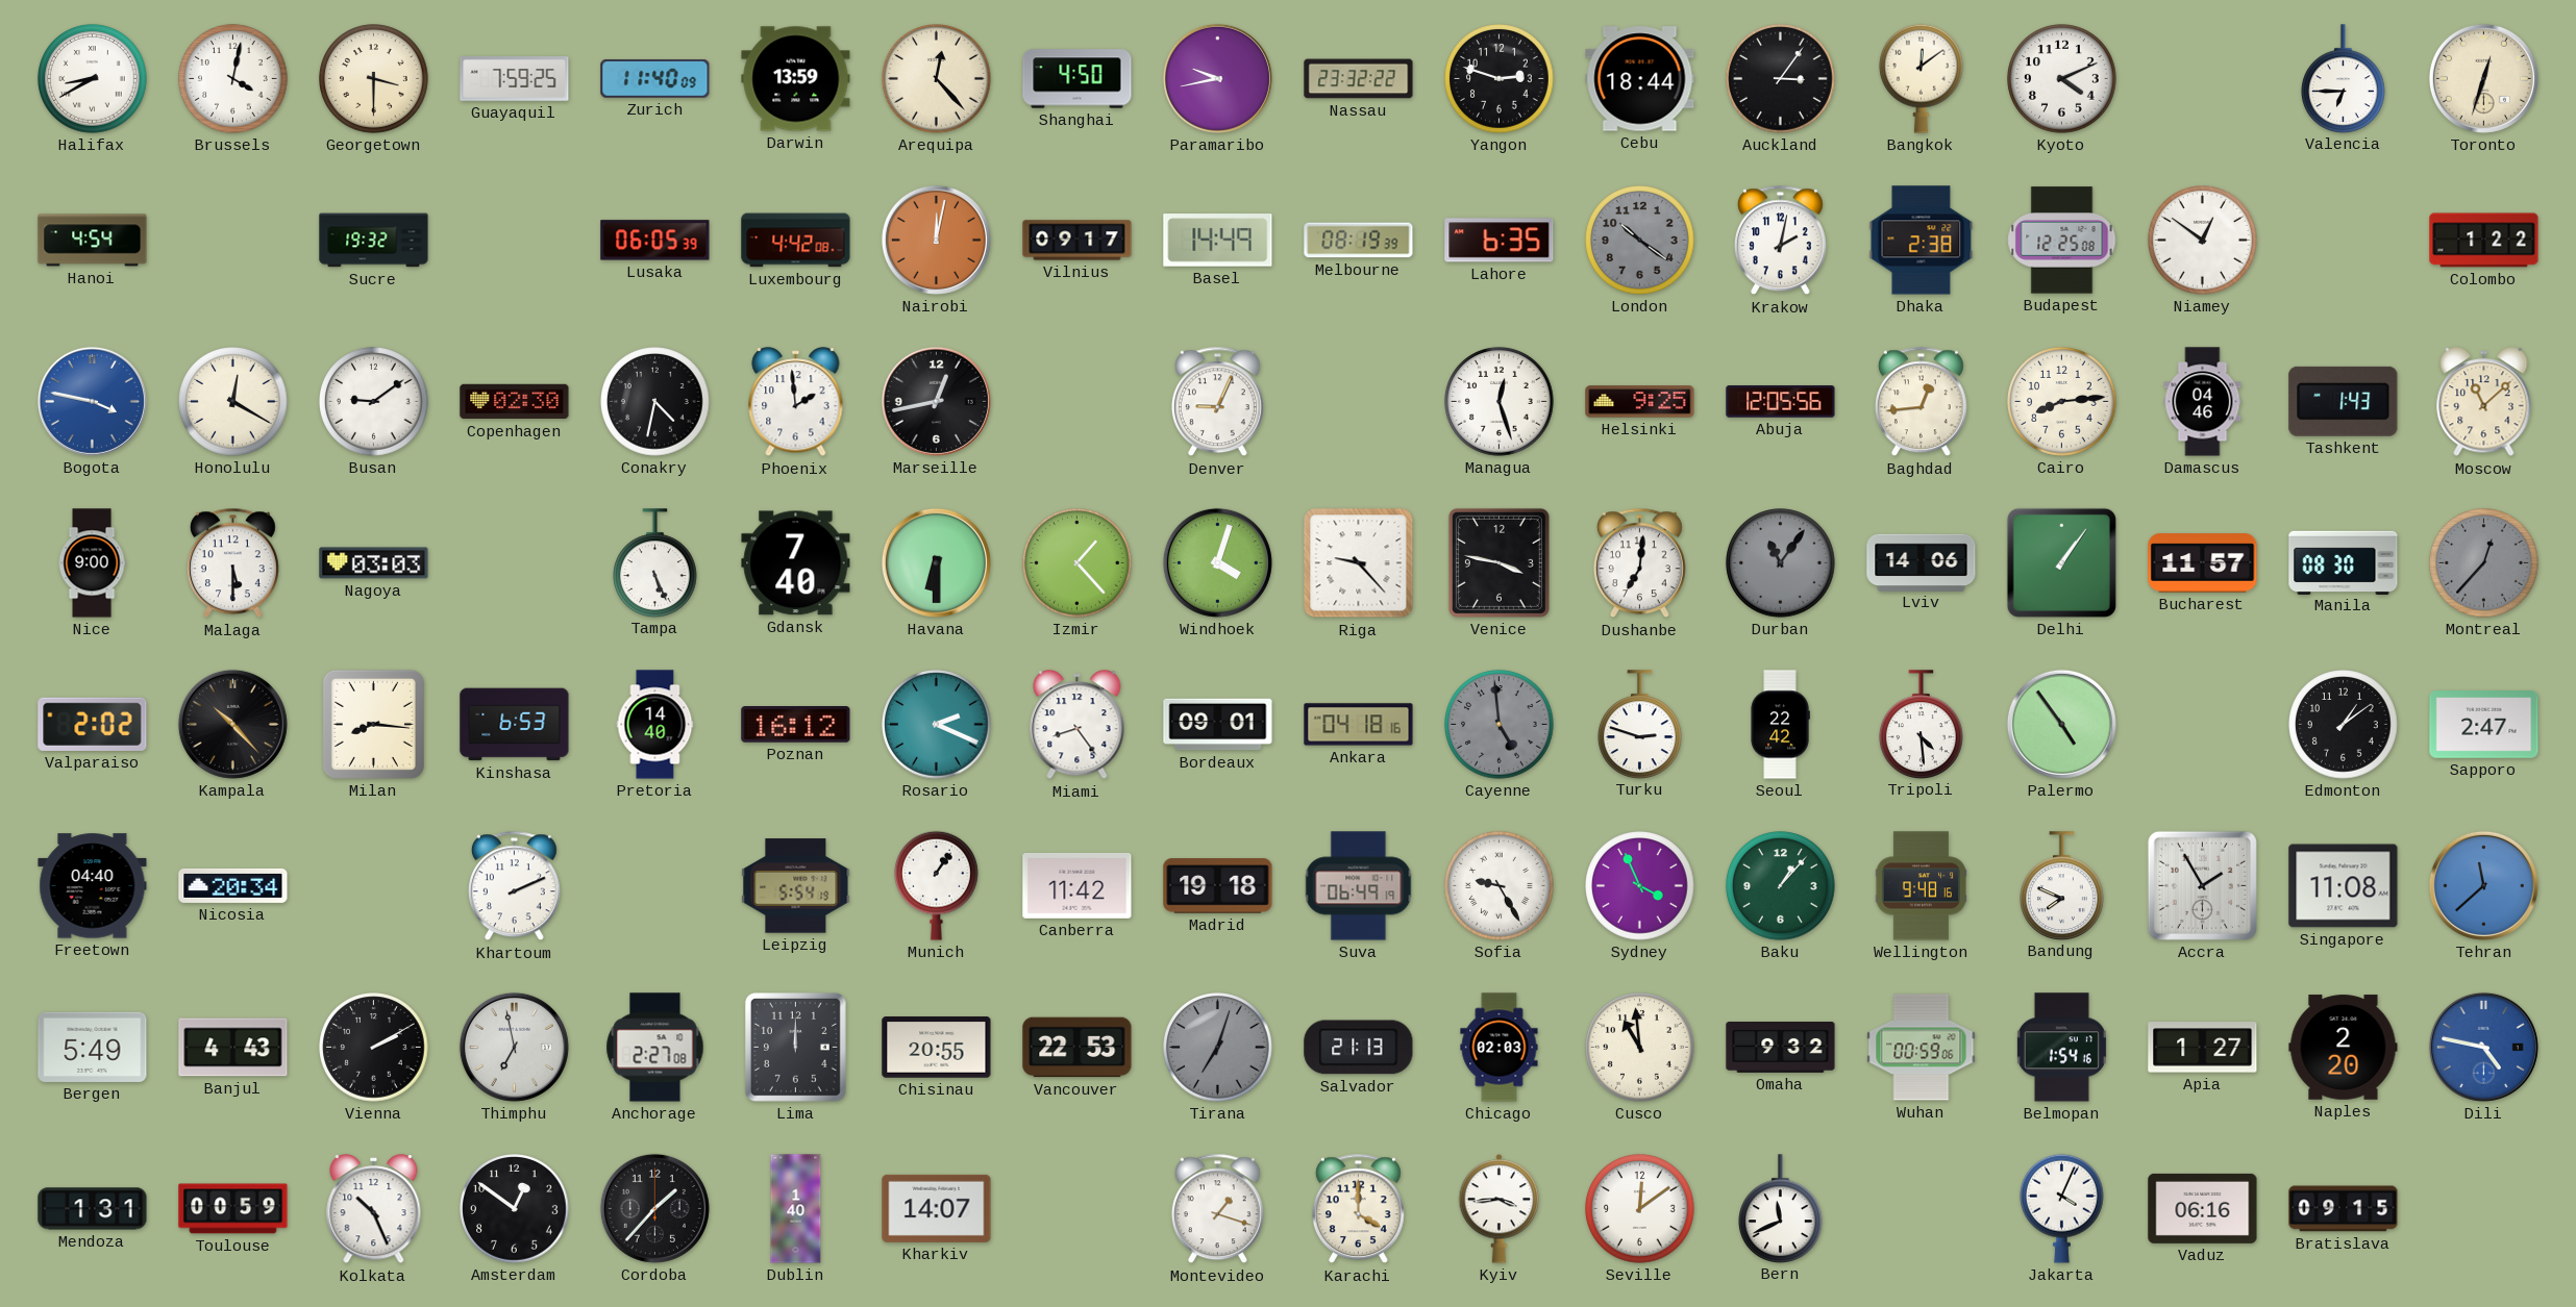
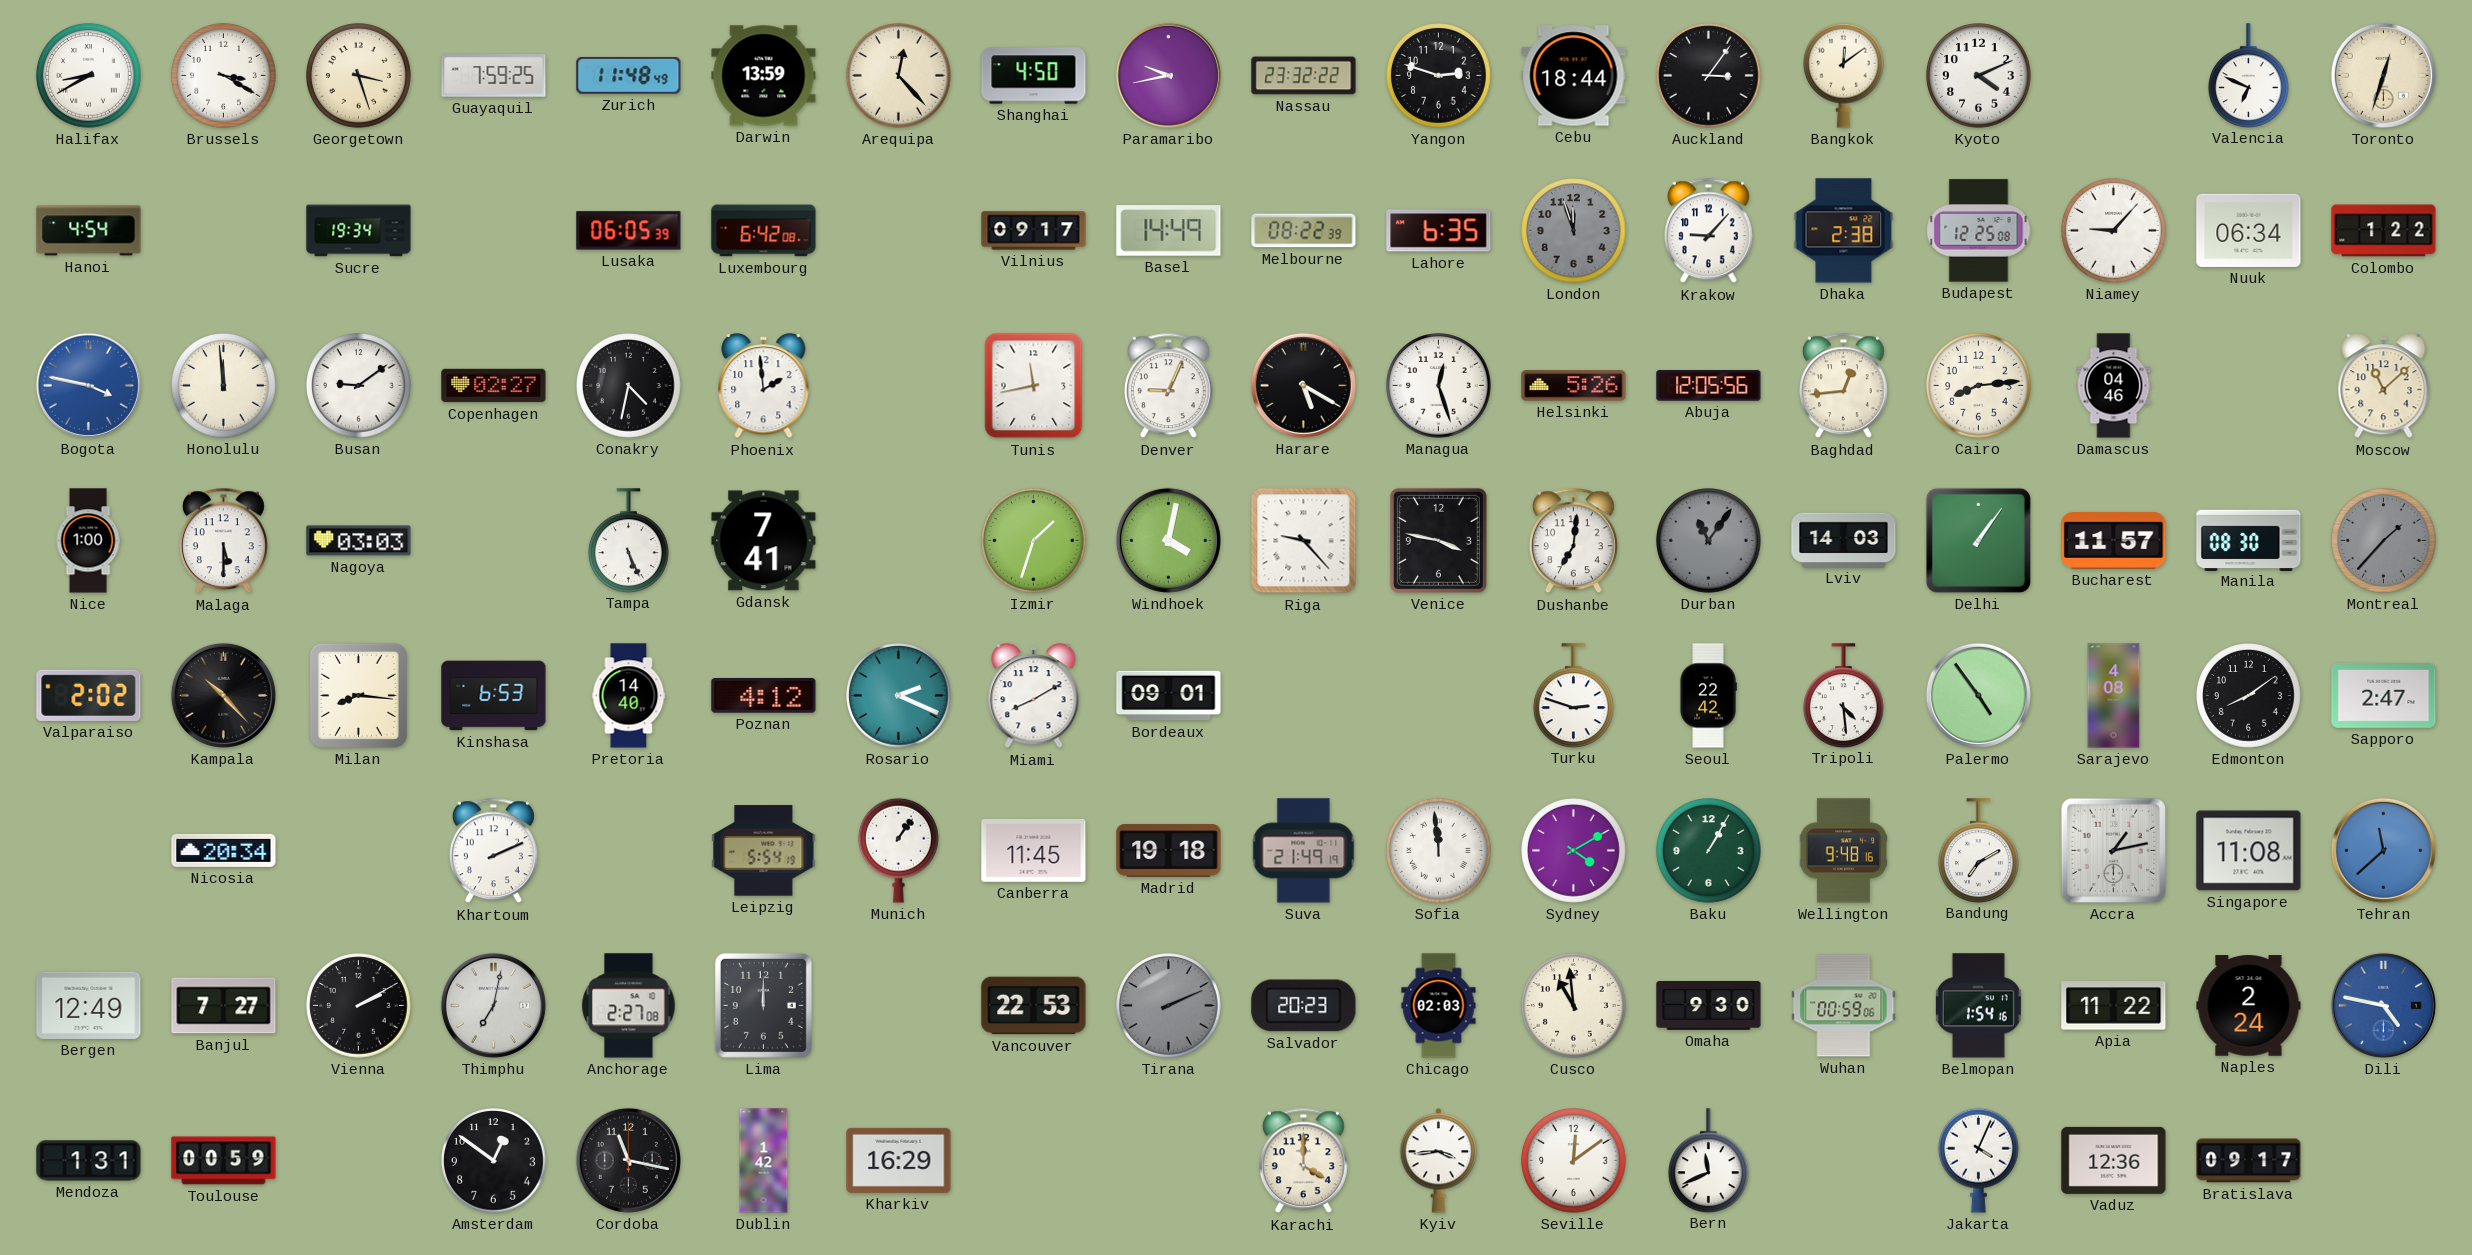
Brussels: 4:02 -> 3:20 (224, 76)
Georgetown: 3:30 -> 3:27 (359, 76)
Zurich: 11:40 -> 11:48 (629, 75)
Valencia: 6:45 -> 6:49 (2249, 75)
Sucre: 19:32 -> 19:34 (359, 231)
Luxembourg: 4:42 -> 6:42 (764, 231)
Nairobi: 12:02 -> none (936, 240)
Melbourne: 08:19 -> 08:22 (1304, 231)
London: 10:21 -> 11:57 (1574, 231)
Krakow: 2:02 -> 9:07 (1708, 231)
Niamey: 12:51 -> 9:07 (2114, 231)
Nuuk: none -> 06:34 (2249, 230)
Honolulu: 12:20 -> 11:59 (224, 386)
Copenhagen: 02:30 -> 02:27 (494, 386)
Marseille: 12:43 -> none (936, 401)
Tunis: none -> 11:43 (1034, 386)
Harare: none -> 5:20 (1303, 385)
Helsinki: 9:25 -> 5:26 (1574, 386)
Tashkent: 1:43 -> none (2344, 401)
Nice: 9:00 -> 1:00 (88, 541)
Gdansk: 7:40 -> 7:41 (764, 541)
Havana: 6:30 -> none (936, 562)
Izmir: 1:23 -> 1:33 (1034, 541)
Windhoek: 4:03 -> 4:02 (1168, 540)
Lviv: 14:06 -> 14:03 (1844, 540)
Montreal: 12:37 -> 1:37 (2384, 541)
Poznan: 16:12 -> 4:12 (764, 696)
Miami: 8:24 -> 8:10 (1034, 696)
Ankara: 04:18 -> none (1359, 725)
Cayenne: 4:59 -> none (1500, 725)
Sarajevo: none -> 4:08 (2114, 696)
Edmonton: 1:09 -> 8:09 (2249, 696)
Freetown: 04:40 -> none (93, 886)
Canberra: 11:42 -> 11:45 (1034, 850)
Suva: 06:49 -> 21:49 (1304, 851)
Sofia: 9:25 -> 11:59 (1439, 851)
Sydney: 3:56 -> 4:10 (1574, 851)
Baku: 1:07 -> 1:05 (1709, 851)
Bandung: 7:49 -> 7:10 (1979, 850)
Accra: 1:55 -> 1:13 (2113, 850)
Bergen: 5:49 -> 12:49 (89, 1005)
Banjul: 4:43 -> 7:27 (224, 1006)
Thimphu: 6:58 -> 7:02 (493, 1005)
Chisinau: 20:55 -> none (937, 1048)
Tirana: 7:03 -> 2:11 (1169, 1006)
Salvador: 21:13 -> 20:23 (1304, 1006)
Omaha: 9:32 -> 9:30 (1709, 1006)
Apia: 1:27 -> 11:22 (2114, 1006)
Naples: 2:20 -> 2:24 (2249, 1006)
Kolkata: 10:26 -> none (374, 1209)
Cordoba: 1:37 -> 11:17 (628, 1160)
Dublin: 1:40 -> 1:42 (764, 1161)
Kharkiv: 14:07 -> 16:29 (899, 1160)
Montevideo: 1:18 -> none (1217, 1209)
Vaduz: 06:16 -> 12:36 (2114, 1160)
Bratislava: 09:15 -> 09:17 (2249, 1161)
